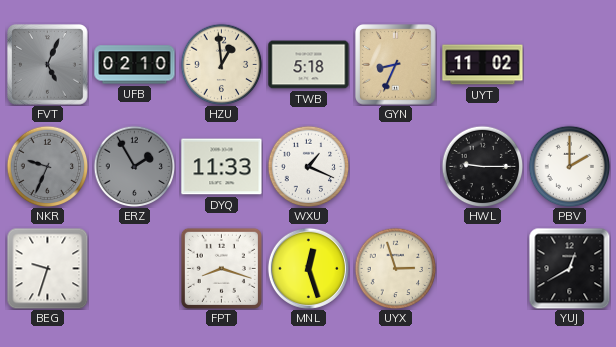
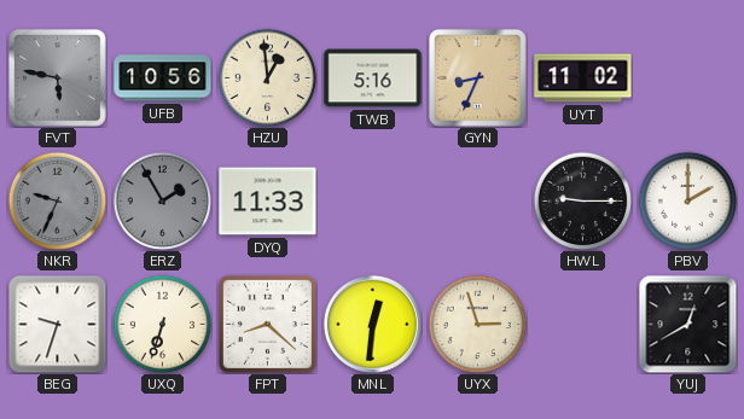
FVT: 5:04 -> 5:47 (58, 78)
UFB: 02:10 -> 10:56 (163, 78)
TWB: 5:18 -> 5:16 (373, 78)
WXU: 1:19 -> none (308, 166)
UXQ: none -> 6:33 (162, 324)
FPT: 8:18 -> 8:22 (267, 324)
MNL: 12:27 -> 12:31 (372, 324)
